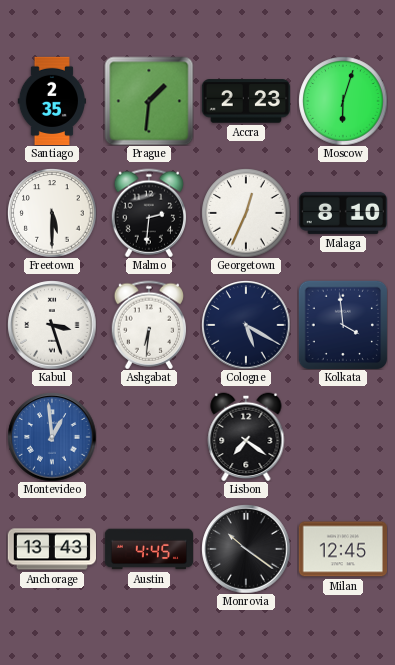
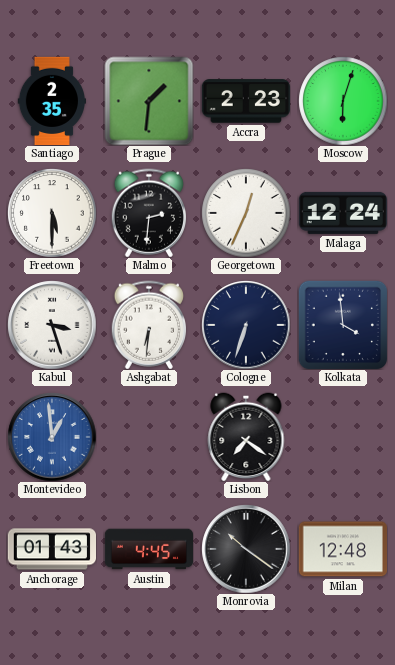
Malaga: 8:10 -> 12:24 (343, 213)
Cologne: 5:20 -> 6:33 (246, 325)
Anchorage: 13:43 -> 01:43 (51, 549)
Milan: 12:45 -> 12:48 (342, 549)
